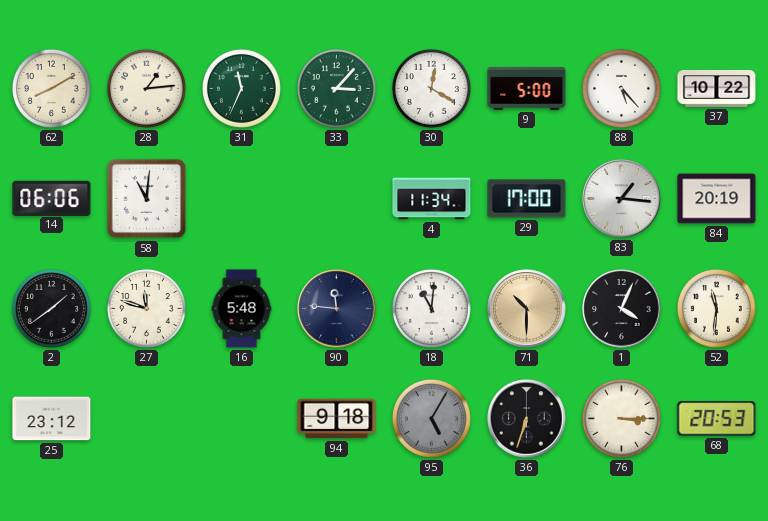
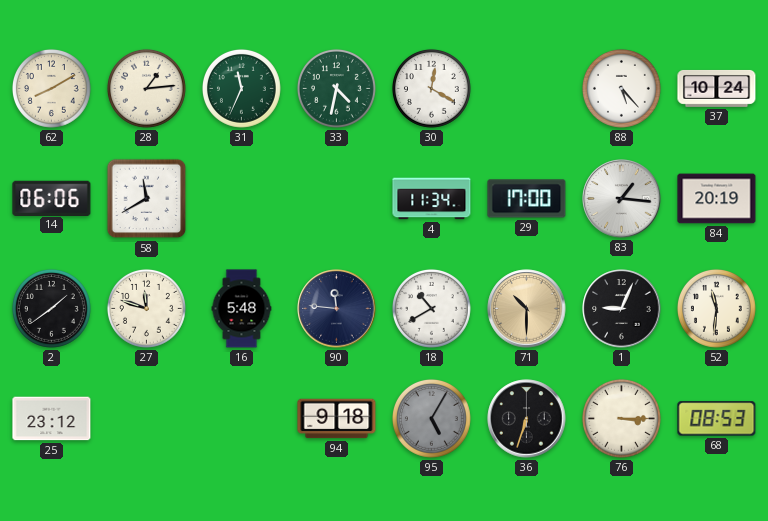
33: 3:07 -> 4:32 (336, 88)
9: 5:00 -> none (527, 88)
37: 10:22 -> 10:24 (717, 88)
58: 11:01 -> 11:40 (147, 199)
18: 11:01 -> 10:40 (431, 308)
1: 4:04 -> 9:04 (622, 309)
68: 20:53 -> 08:53 (717, 419)
